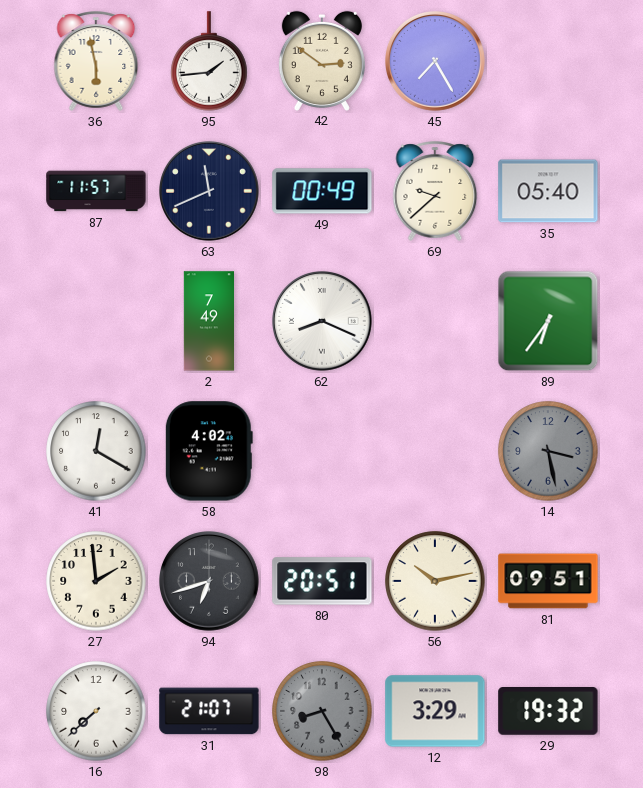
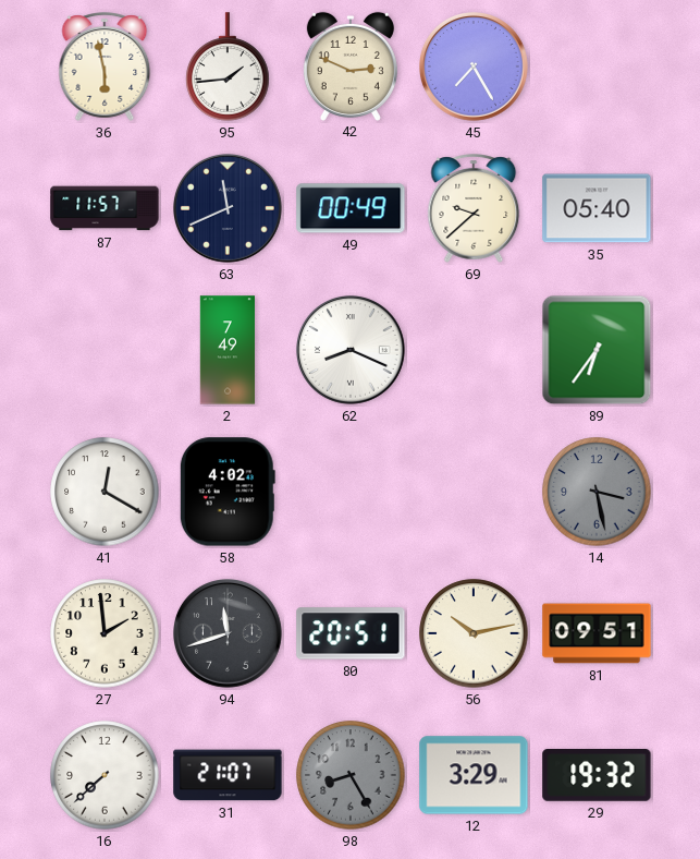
42: 2:51 -> 2:49 (351, 65)
94: 6:42 -> 11:42 (229, 634)
